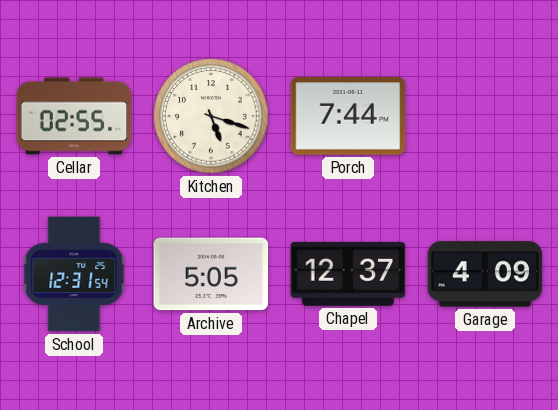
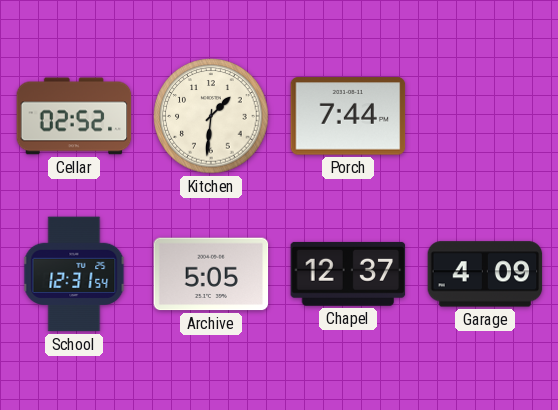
Cellar: 02:55 -> 02:52 (74, 116)
Kitchen: 5:18 -> 1:31 (211, 116)
